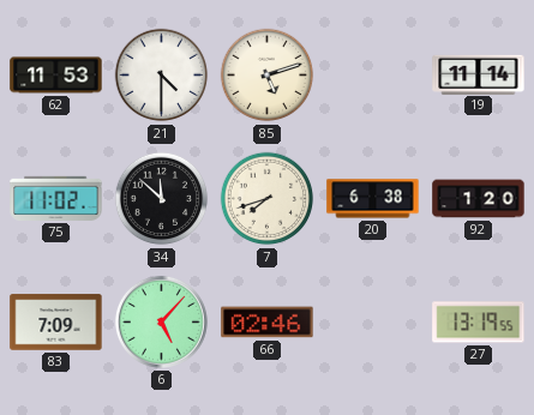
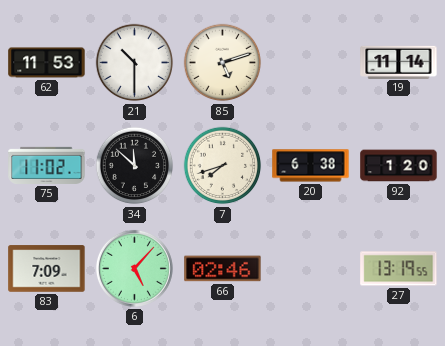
21: 4:30 -> 10:30 (135, 63)
